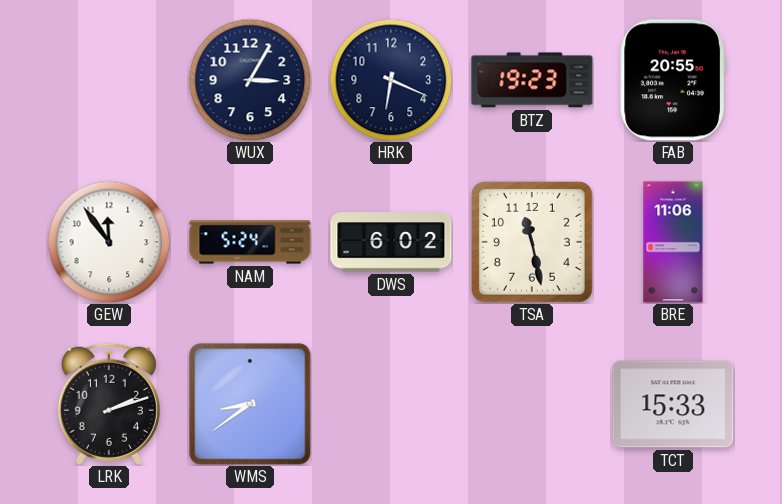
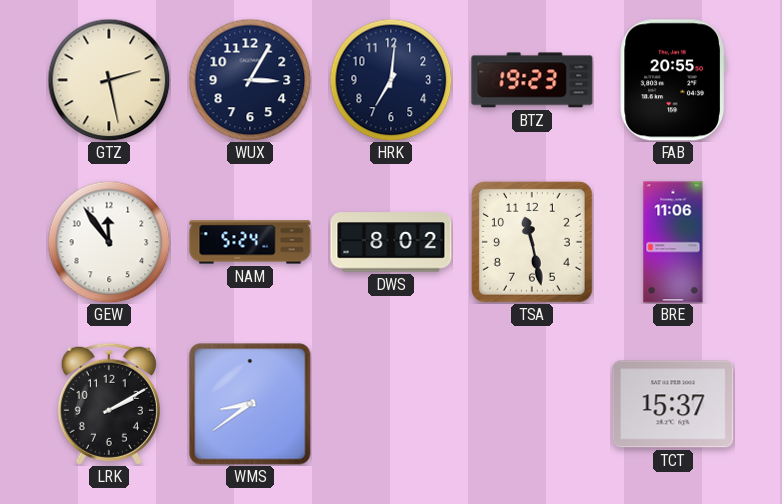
GTZ: none -> 2:28 (109, 80)
HRK: 6:19 -> 7:01 (391, 80)
DWS: 6:02 -> 8:02 (391, 242)
LRK: 2:12 -> 2:10 (109, 404)
TCT: 15:33 -> 15:37 (673, 404)
